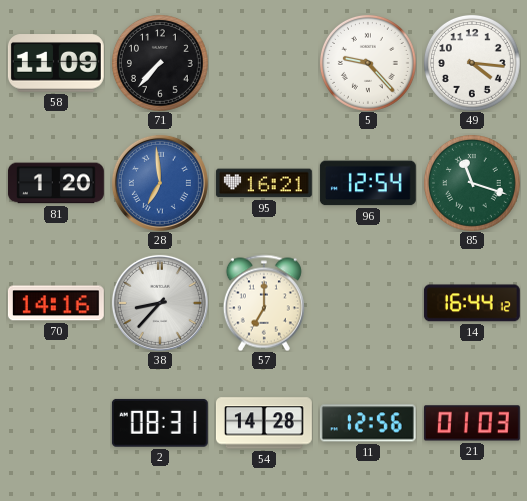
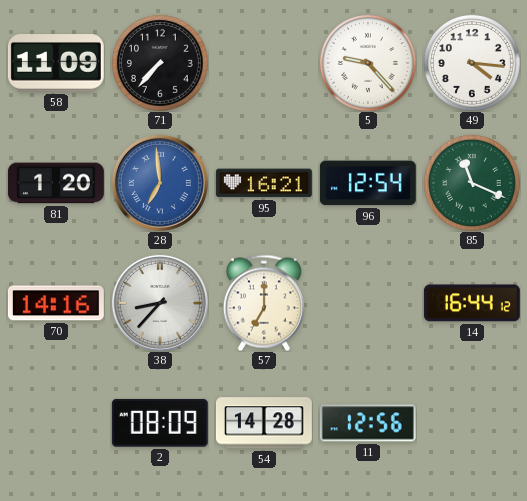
85: 11:18 -> 11:19 (472, 183)
2: 08:31 -> 08:09 (160, 423)
21: 01:03 -> none (472, 423)
